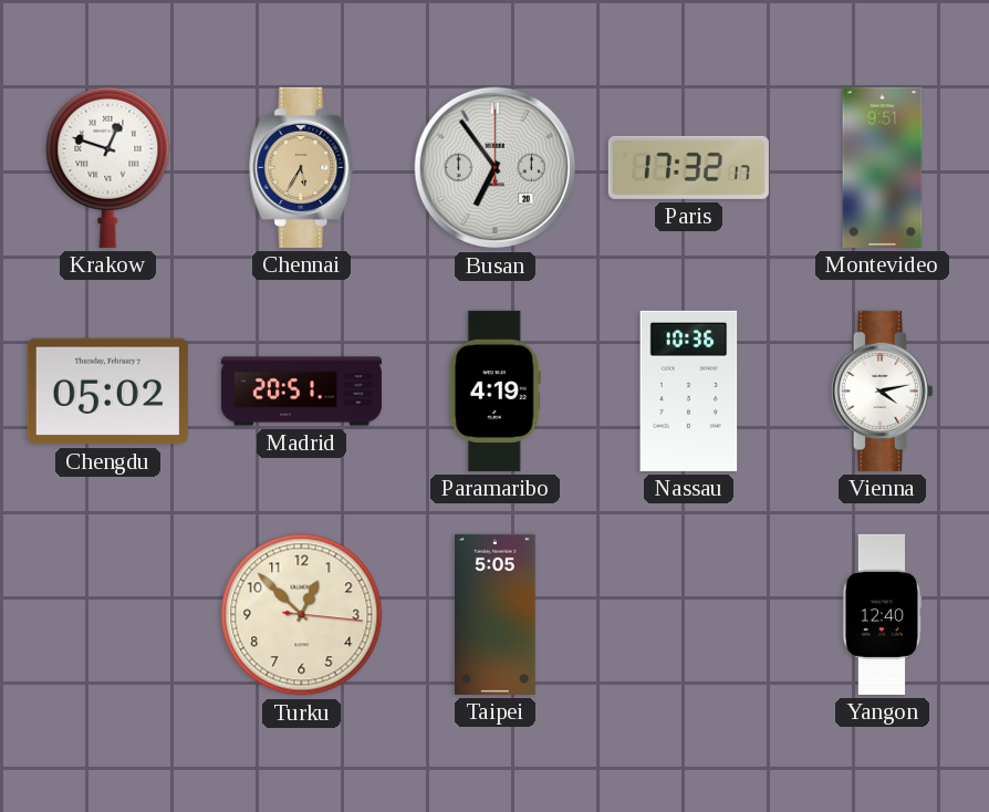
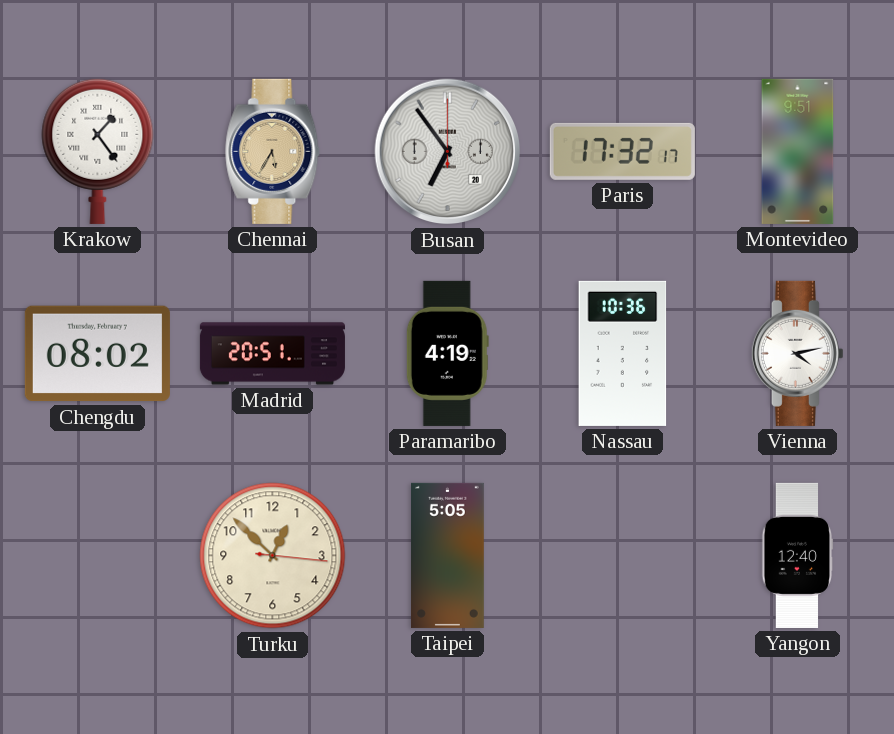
Krakow: 12:48 -> 1:24 (98, 151)
Chengdu: 05:02 -> 08:02 (97, 354)
